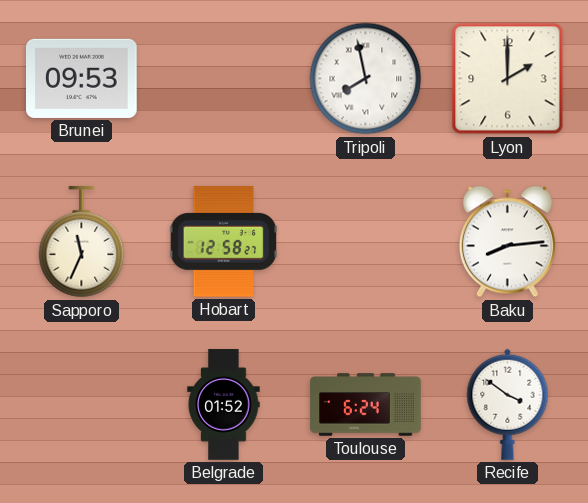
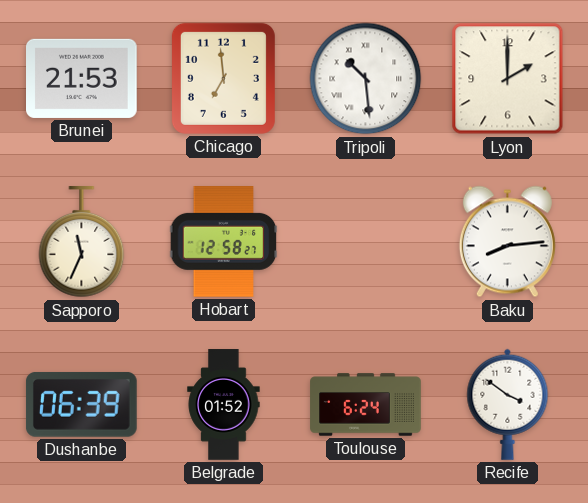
Brunei: 09:53 -> 21:53 (82, 78)
Chicago: none -> 6:59 (223, 78)
Tripoli: 7:58 -> 10:29 (366, 79)
Dushanbe: none -> 06:39 (81, 404)
